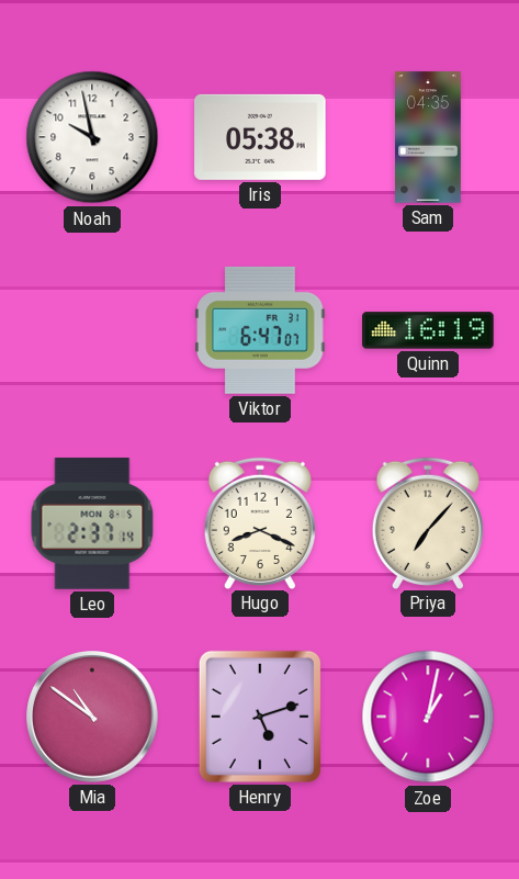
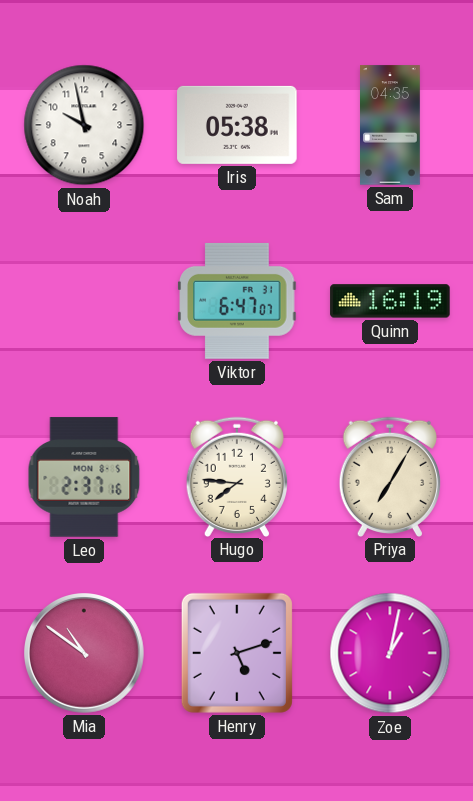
Leo: 2:37:14 -> 2:37:16 (84, 477)
Hugo: 8:19 -> 7:46 (237, 476)
Priya: 7:07 -> 7:05 (390, 476)
